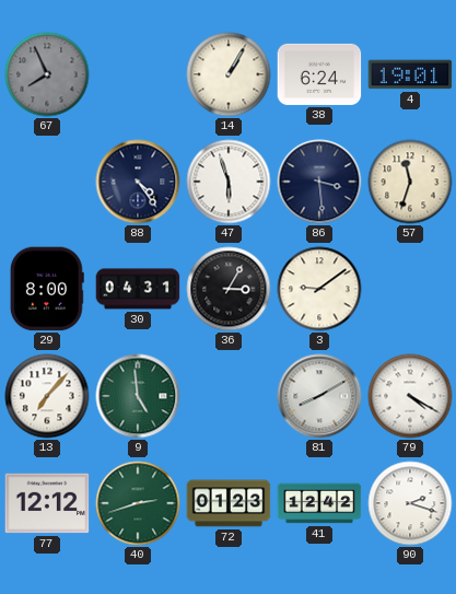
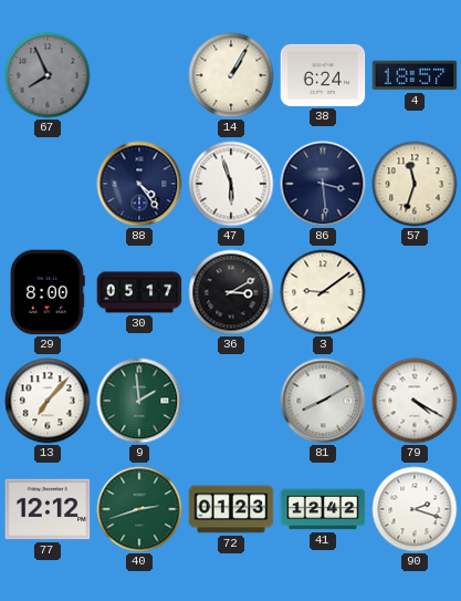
4: 19:01 -> 18:57 (415, 75)
30: 04:31 -> 05:17 (139, 292)
36: 3:05 -> 3:10 (231, 292)
9: 4:59 -> 1:59 (139, 401)
